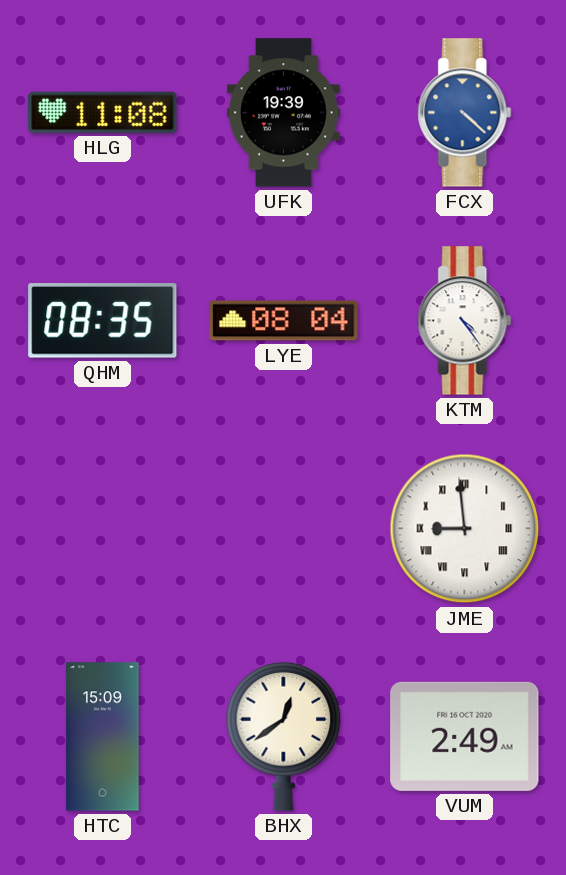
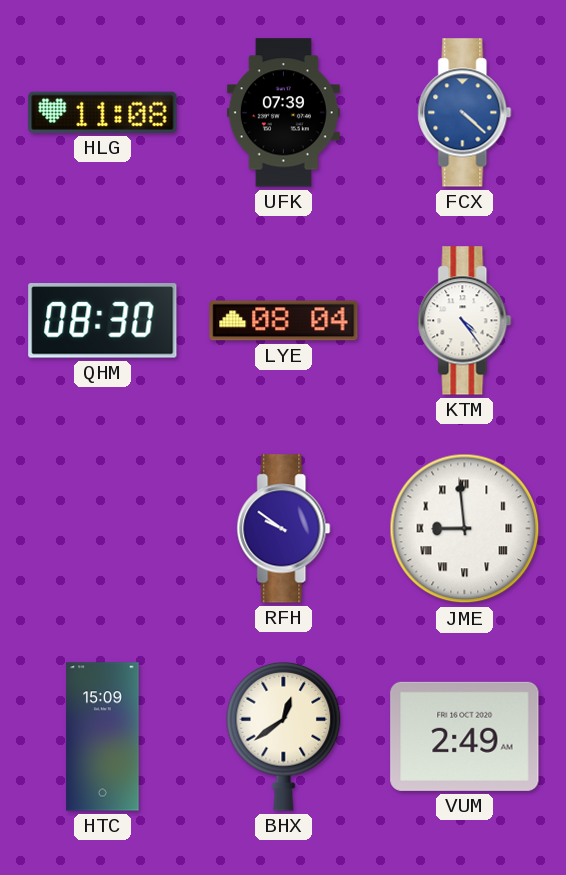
UFK: 19:39 -> 07:39 (283, 113)
QHM: 08:35 -> 08:30 (103, 321)
RFH: none -> 9:51 (284, 529)
